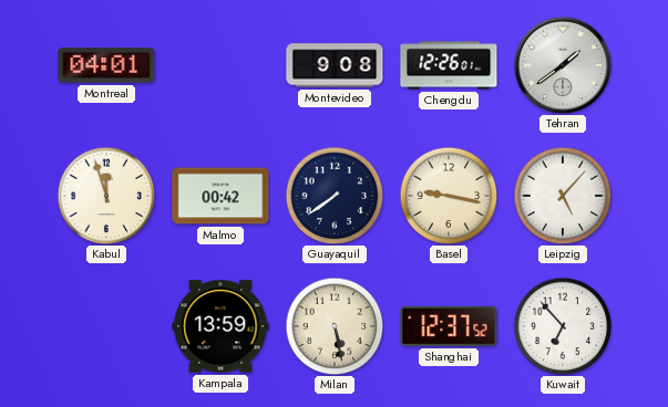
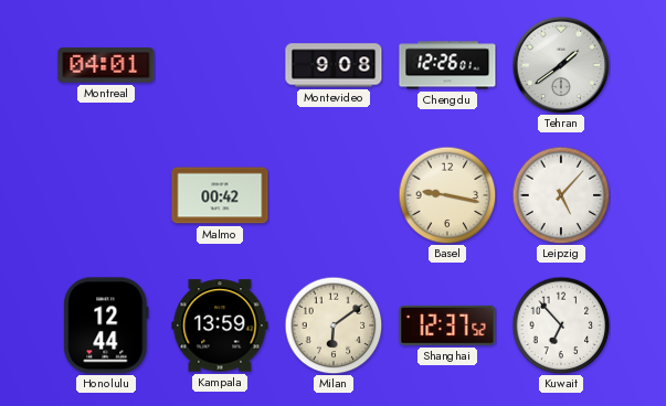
Kabul: 11:57 -> none (106, 196)
Guayaquil: 7:39 -> none (335, 196)
Honolulu: none -> 12:44 (106, 325)
Milan: 5:28 -> 6:09 (334, 325)
